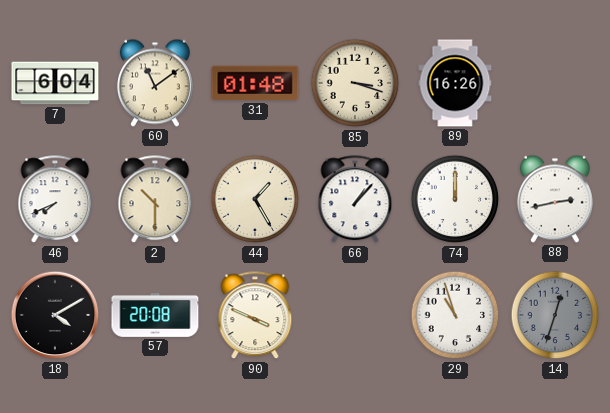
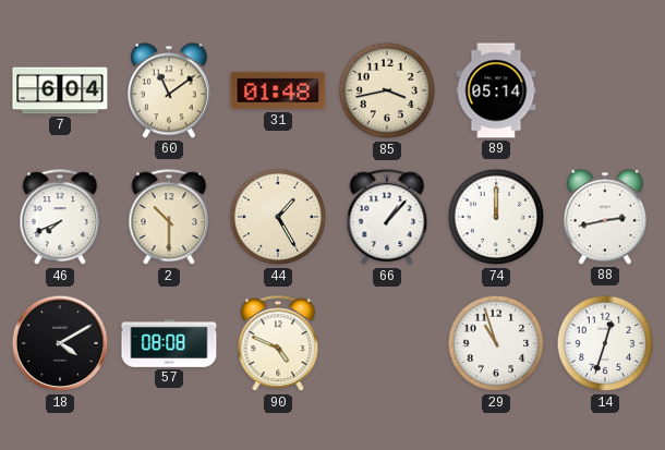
85: 3:18 -> 3:43 (387, 90)
89: 16:26 -> 05:14 (496, 90)
57: 20:08 -> 08:08 (169, 344)
90: 3:49 -> 4:49 (278, 344)
14 dial: grey -> white (605, 343)
